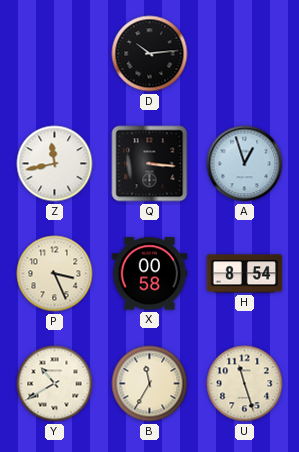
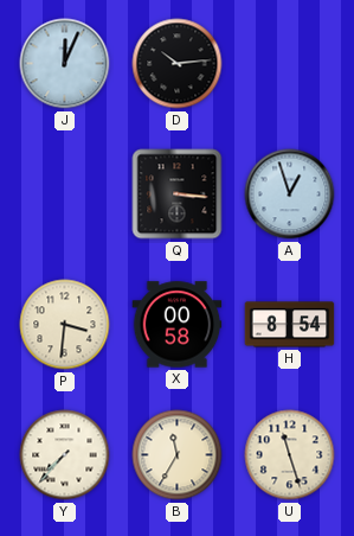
J: none -> 12:04 (65, 64)
Z: 11:43 -> none (55, 164)
P: 3:26 -> 3:31 (65, 325)
Y: 10:40 -> 7:37 (65, 455)
